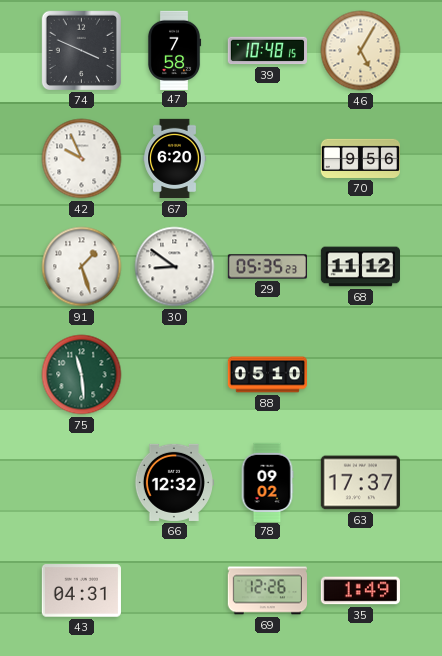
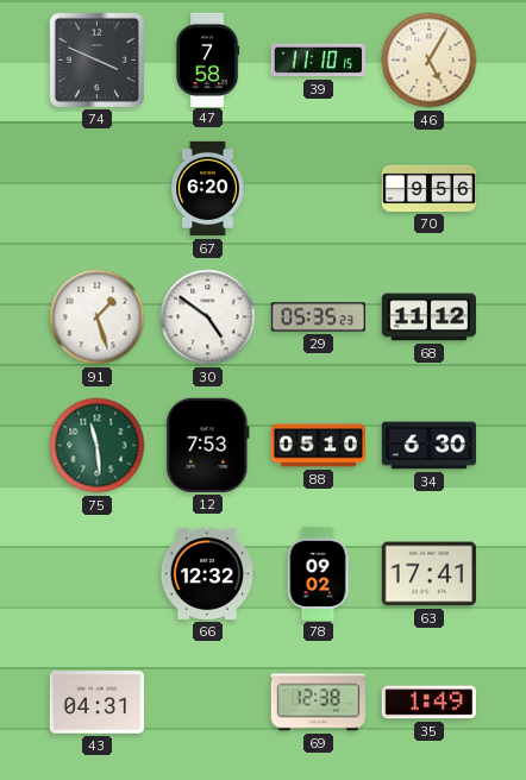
39: 10:48 -> 11:10 (318, 61)
42: 9:56 -> none (82, 159)
30: 8:51 -> 4:51 (208, 317)
12: none -> 7:53 (208, 445)
34: none -> 6:30 (428, 446)
63: 17:37 -> 17:41 (428, 574)
69: 12:26 -> 12:38 (318, 703)
